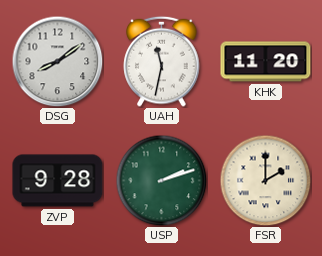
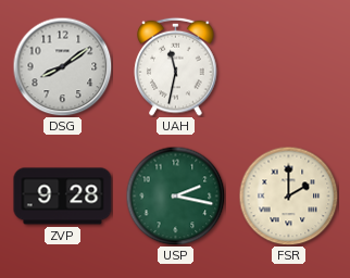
KHK: 11:20 -> none (266, 62)
USP: 2:12 -> 2:17 (175, 195)
